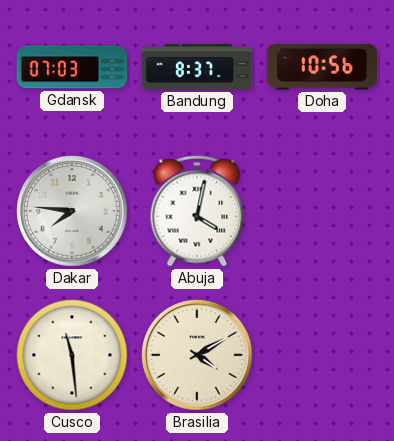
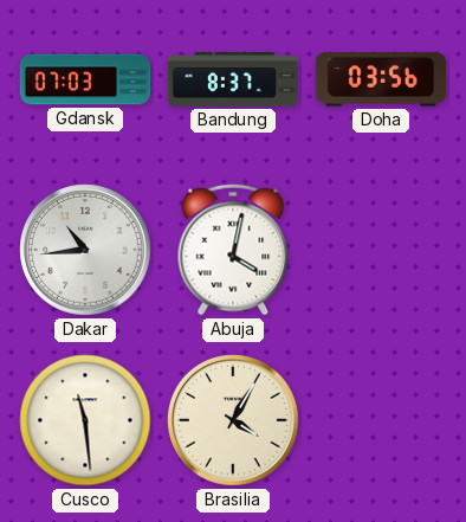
Doha: 10:56 -> 03:56 (381, 79)
Dakar: 7:46 -> 10:44 (85, 250)
Brasilia: 4:10 -> 4:05 (233, 420)
